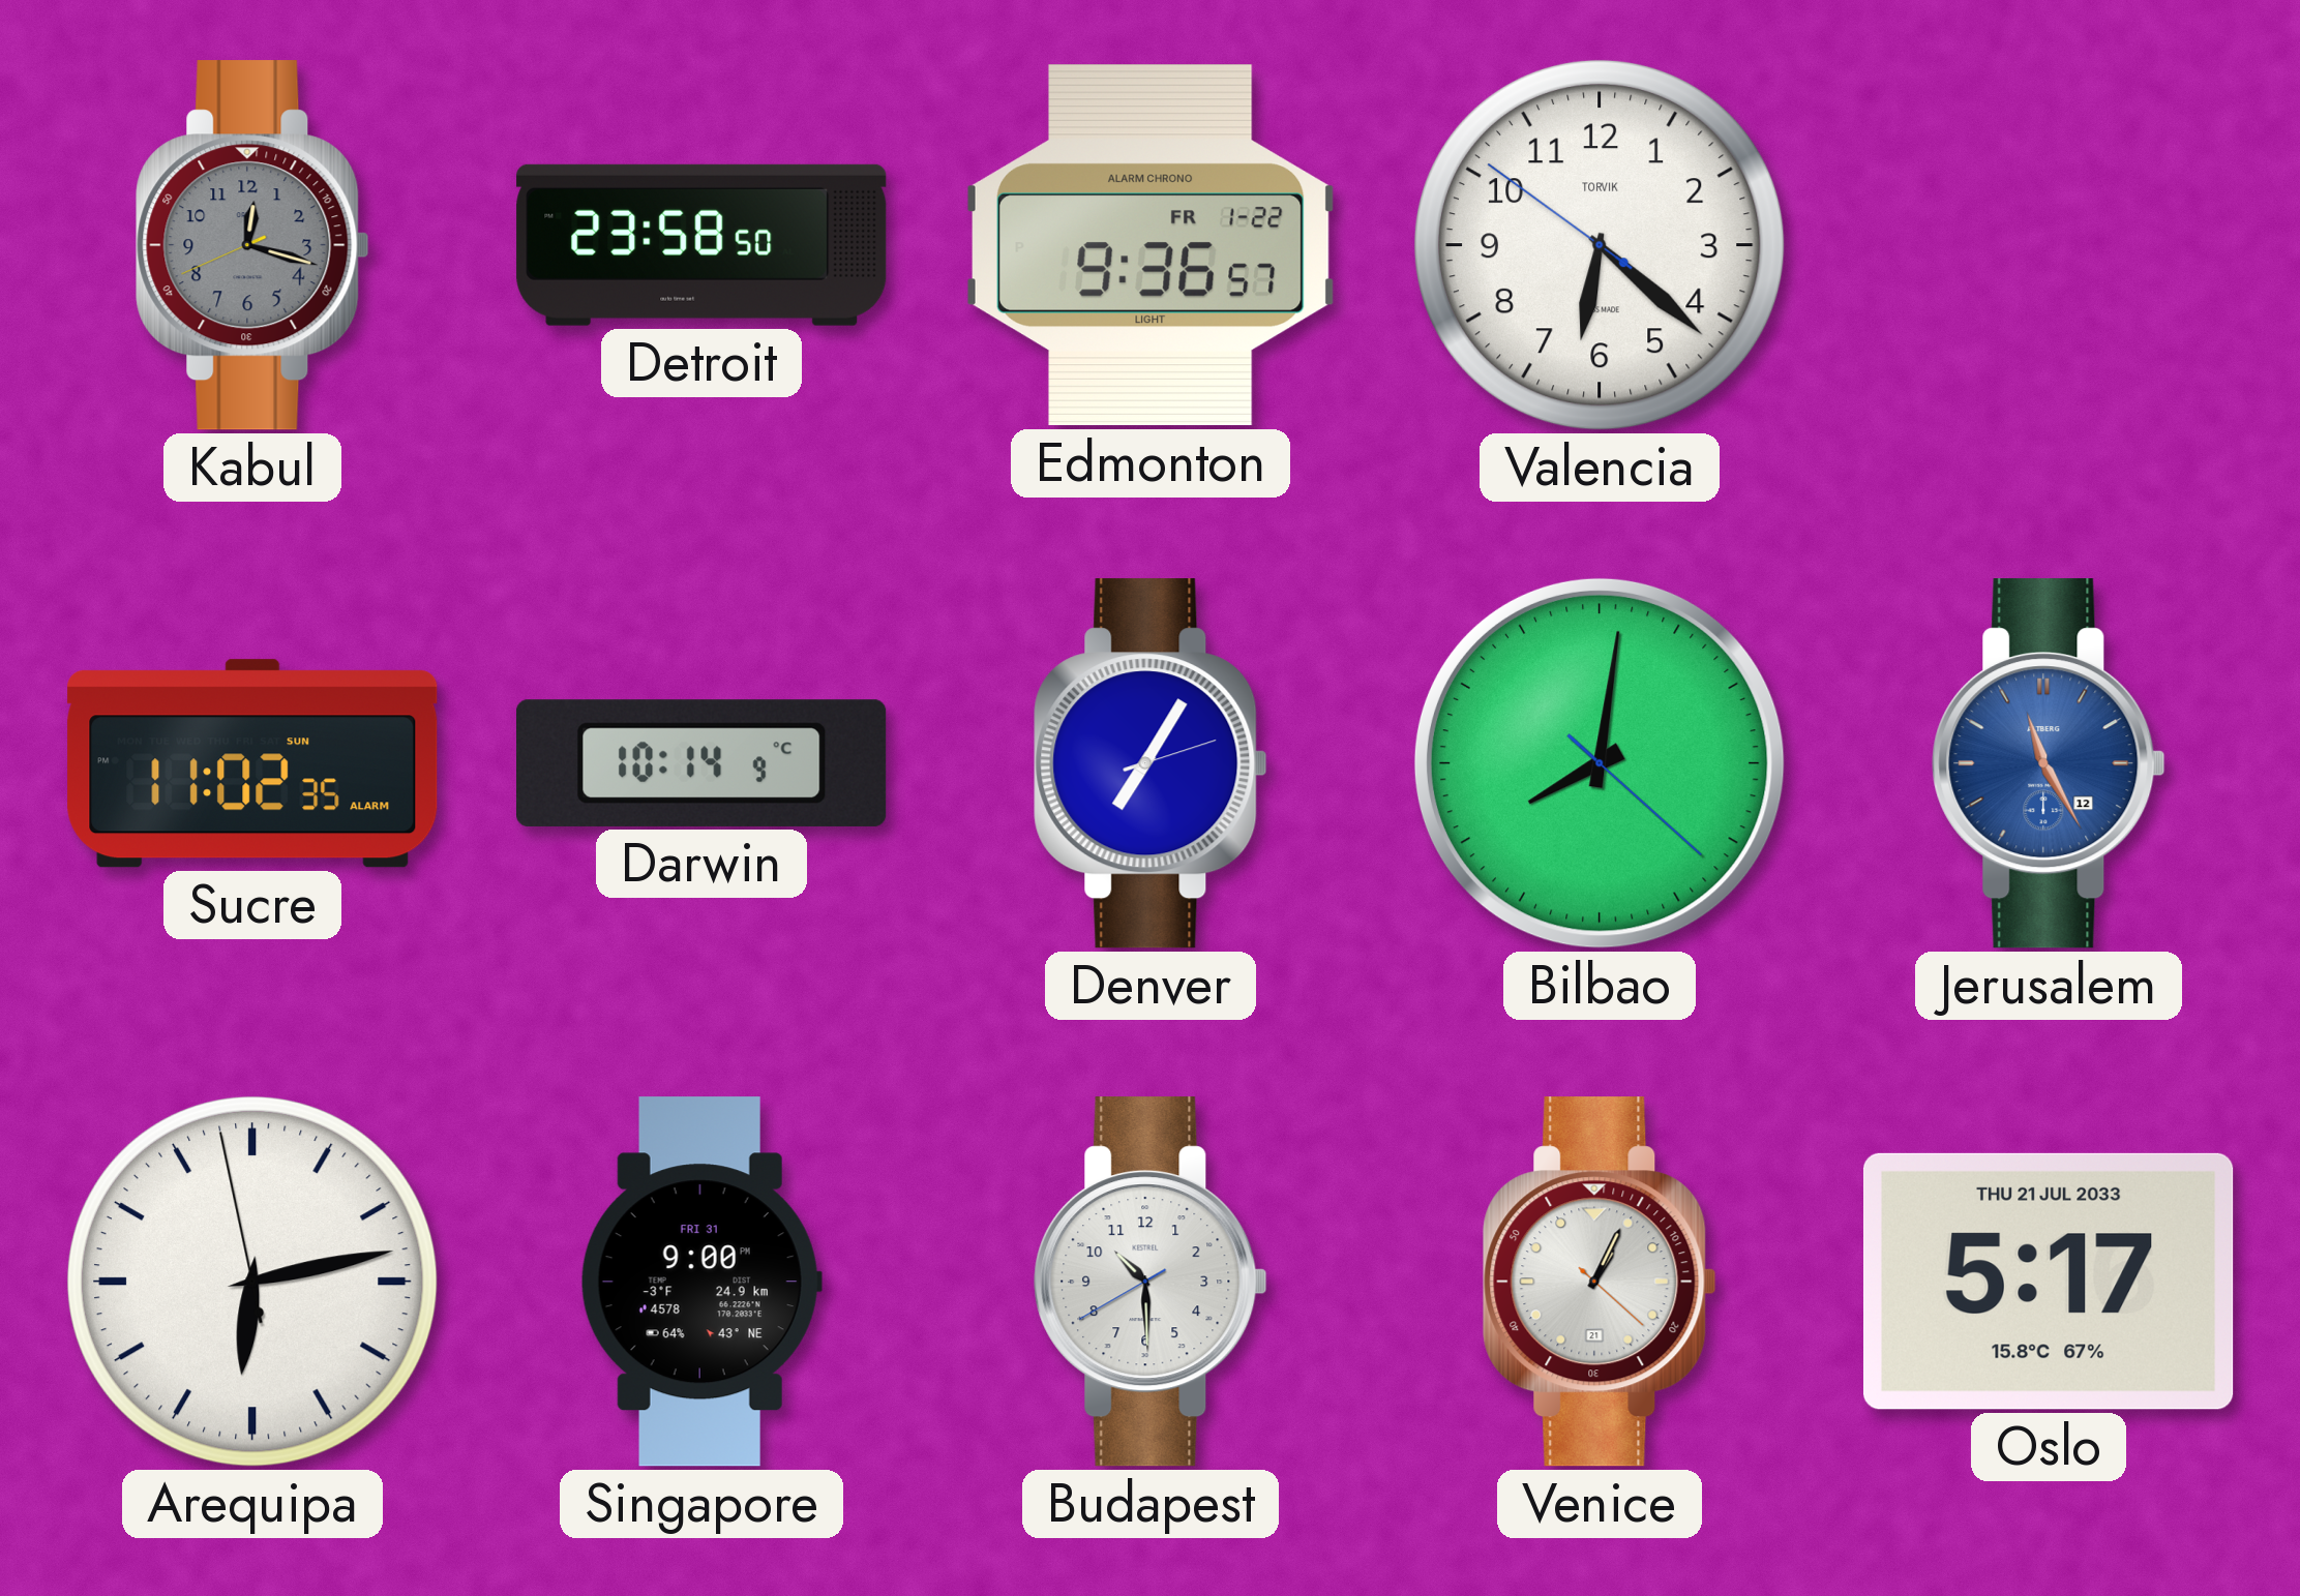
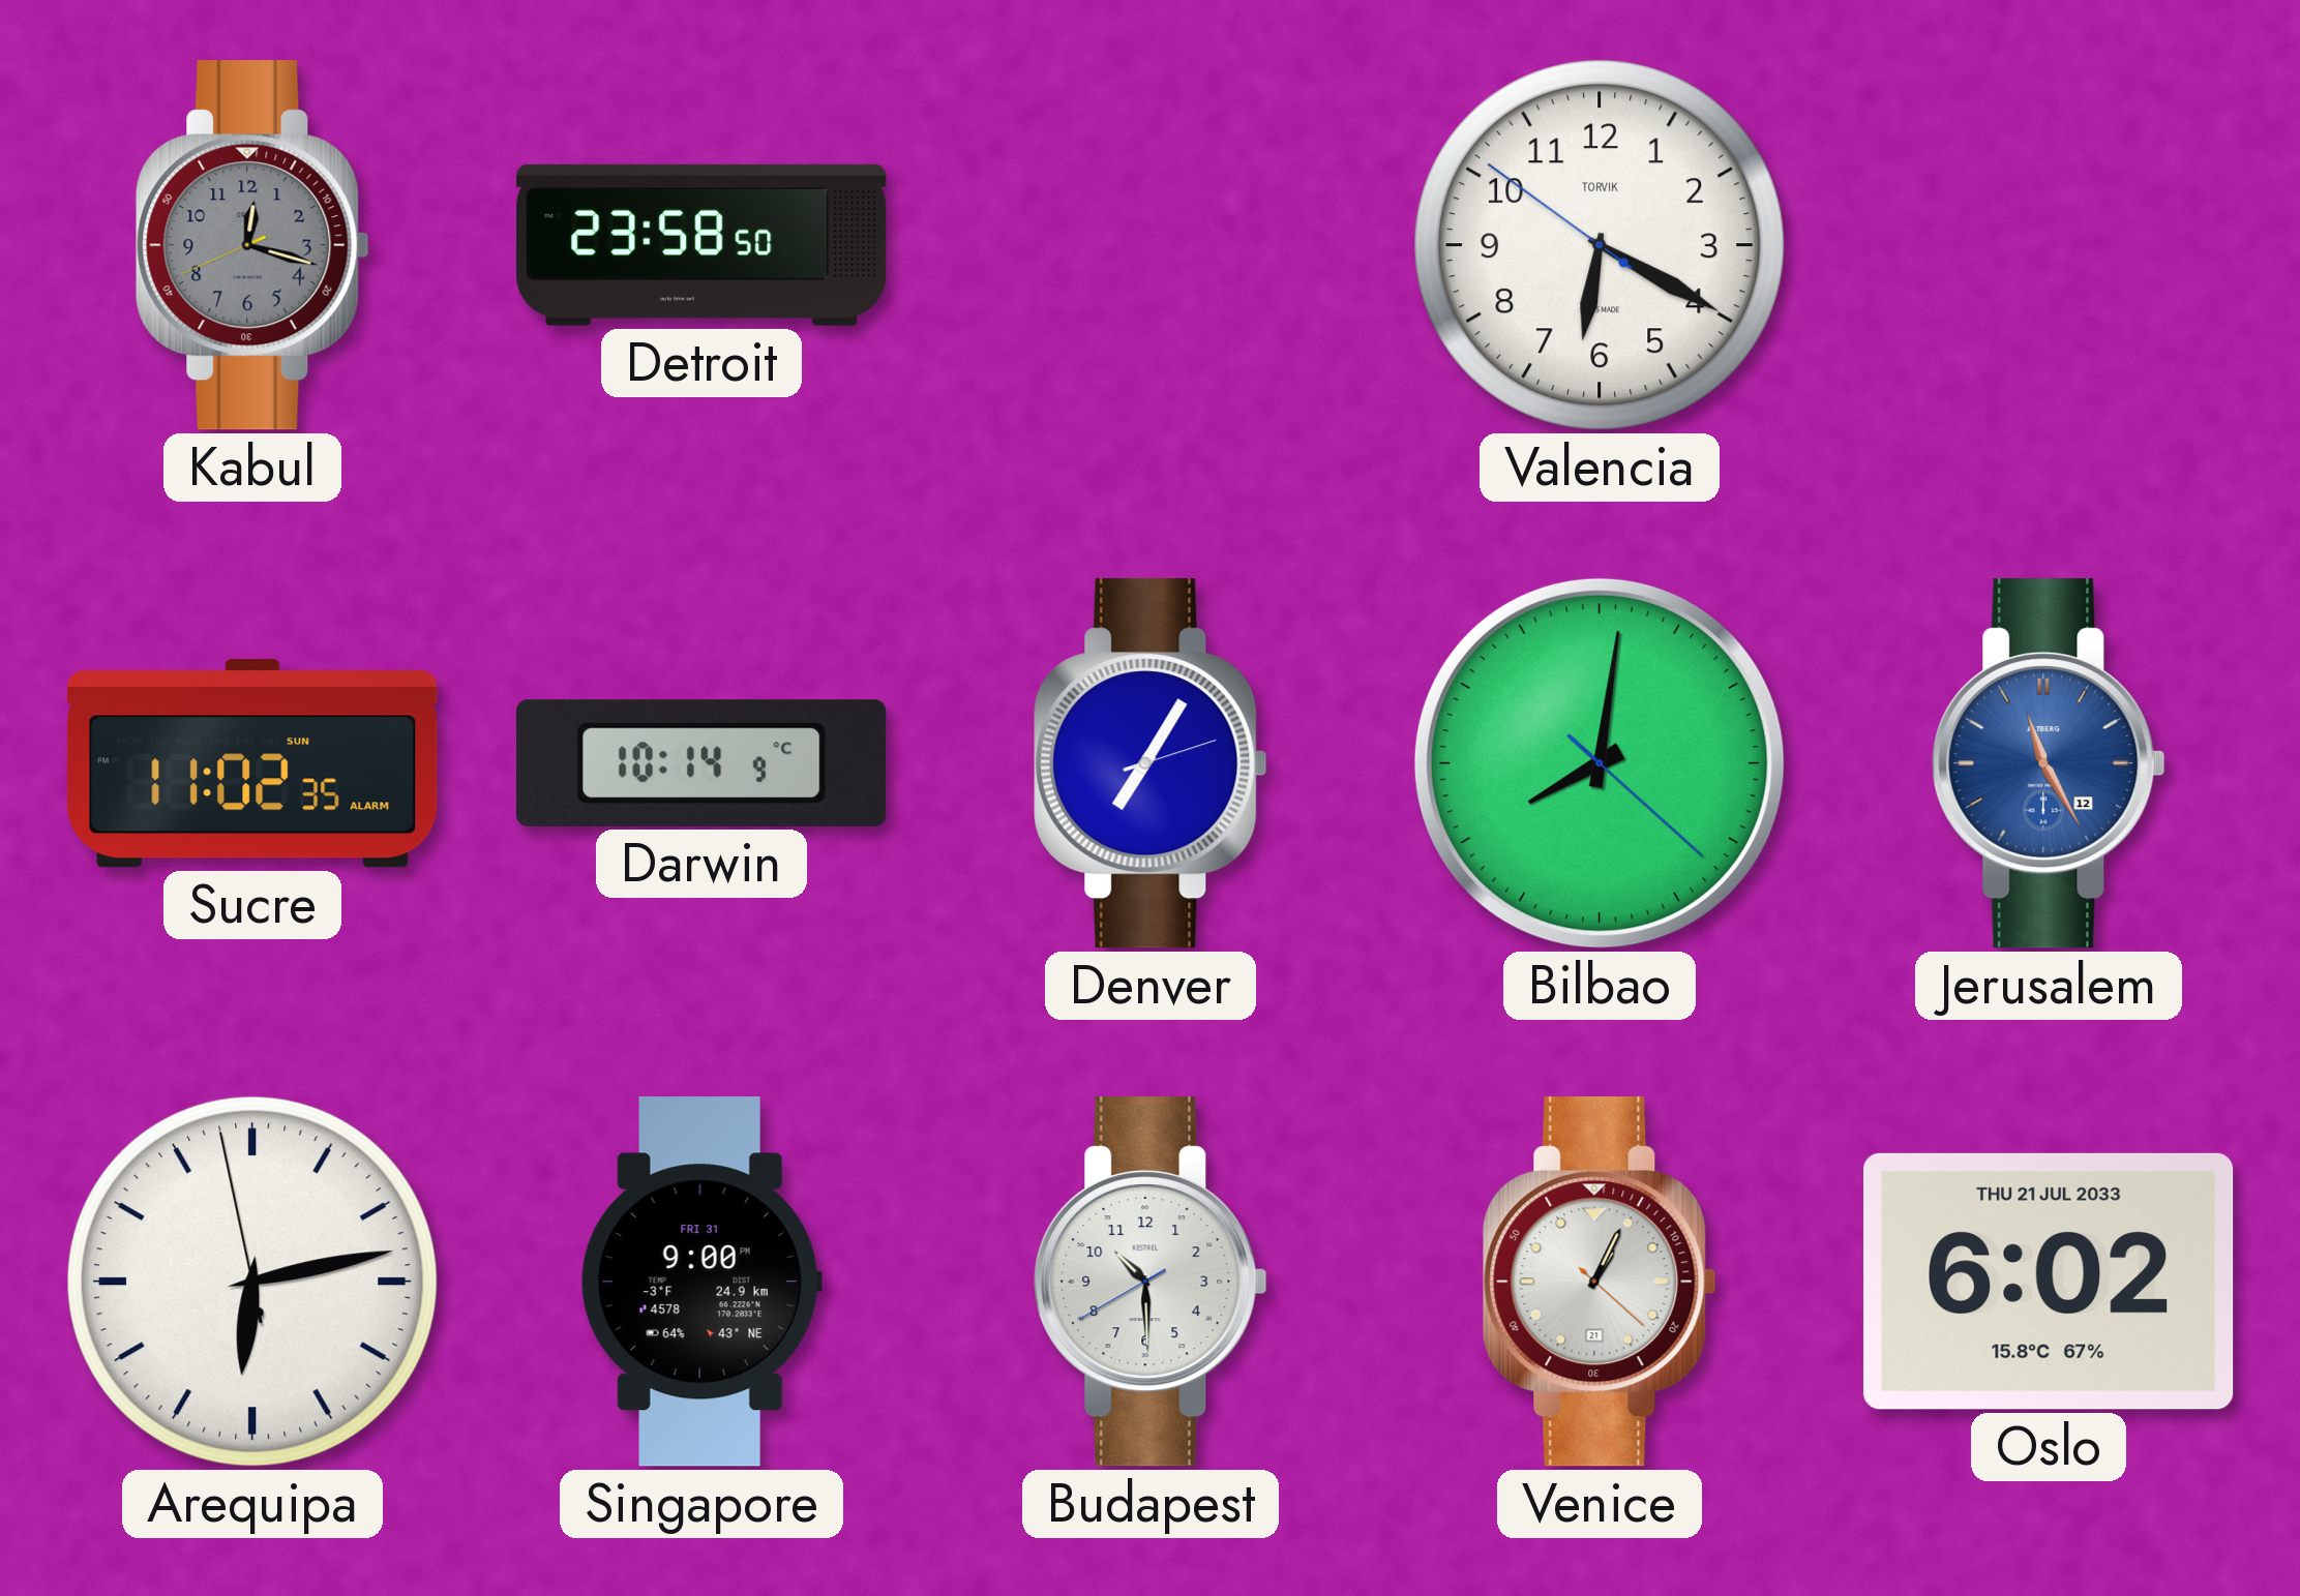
Edmonton: 9:36 -> none (1152, 245)
Valencia: 6:21 -> 6:19 (1600, 245)
Oslo: 5:17 -> 6:02 (2049, 1282)
